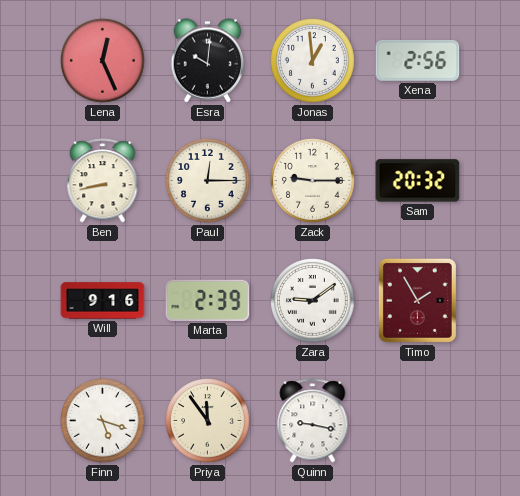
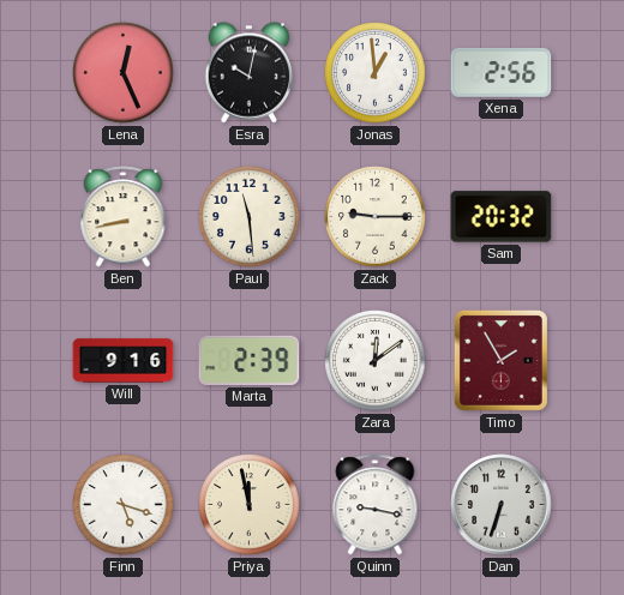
Esra: 10:01 -> 10:02 (250, 73)
Paul: 12:15 -> 11:29 (250, 217)
Zara: 9:09 -> 12:09 (376, 361)
Priya: 11:54 -> 11:58 (250, 505)
Dan: none -> 6:33 (502, 505)
